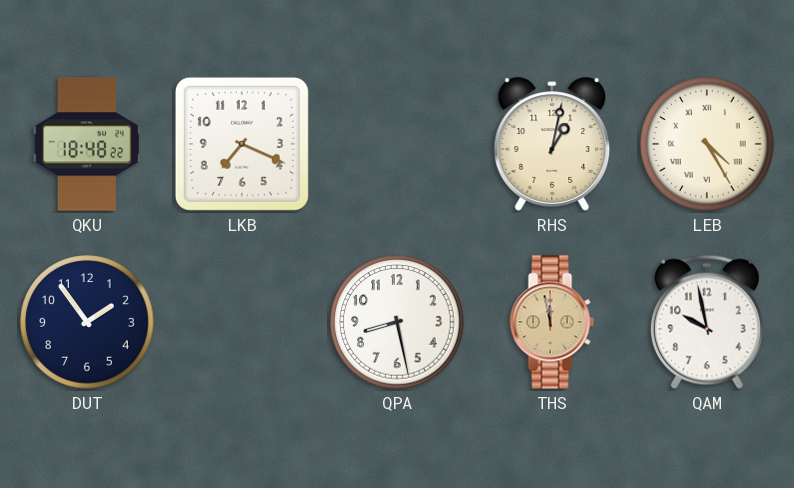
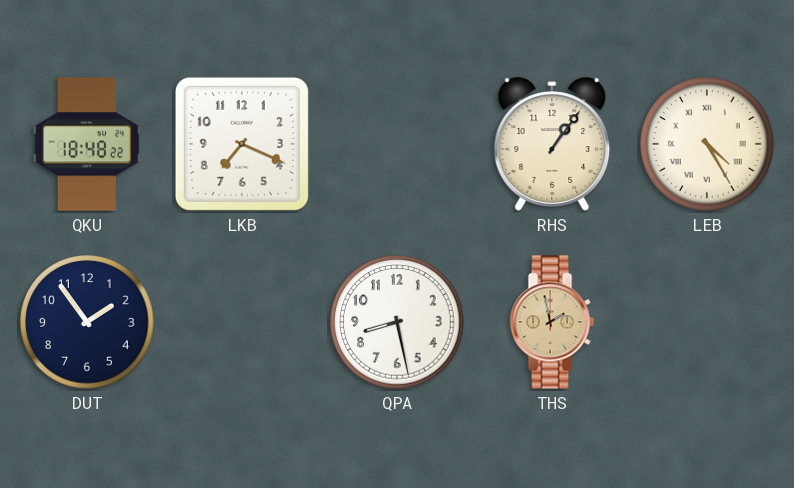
RHS: 1:02 -> 1:06 (552, 144)
THS: 11:58 -> 1:58 (552, 322)
QAM: 9:58 -> none (707, 322)
